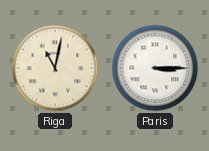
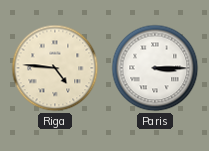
Riga: 11:02 -> 4:46 (55, 68)
